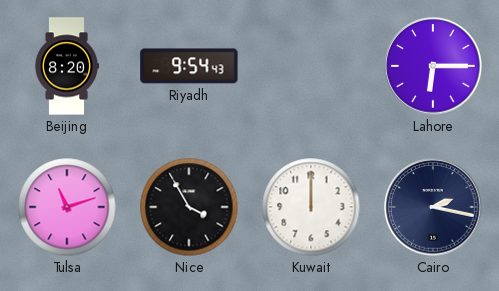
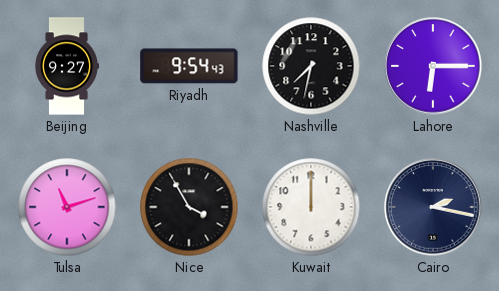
Beijing: 8:20 -> 9:27 (66, 66)
Nashville: none -> 7:32 (311, 66)
